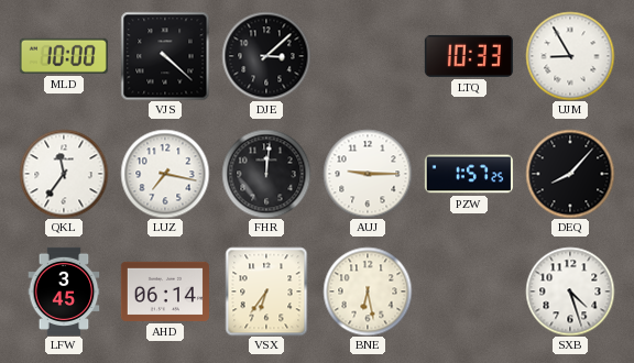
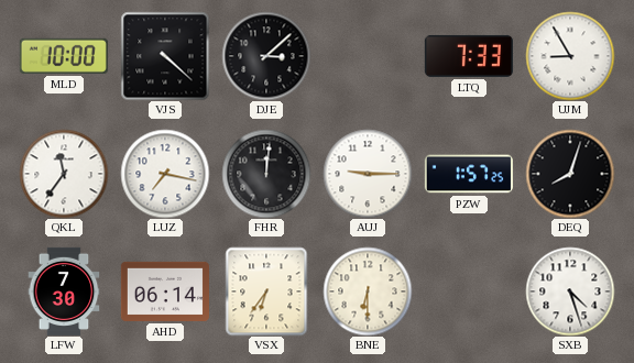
LTQ: 10:33 -> 7:33 (469, 56)
DEQ: 8:07 -> 8:03 (570, 174)
LFW: 3:45 -> 7:30 (64, 291)
BNE: 6:28 -> 6:30 (368, 291)
